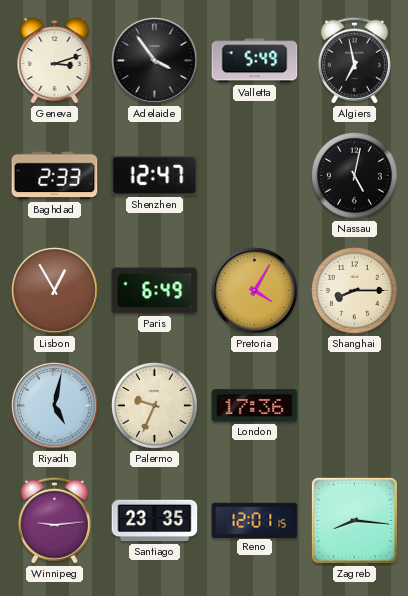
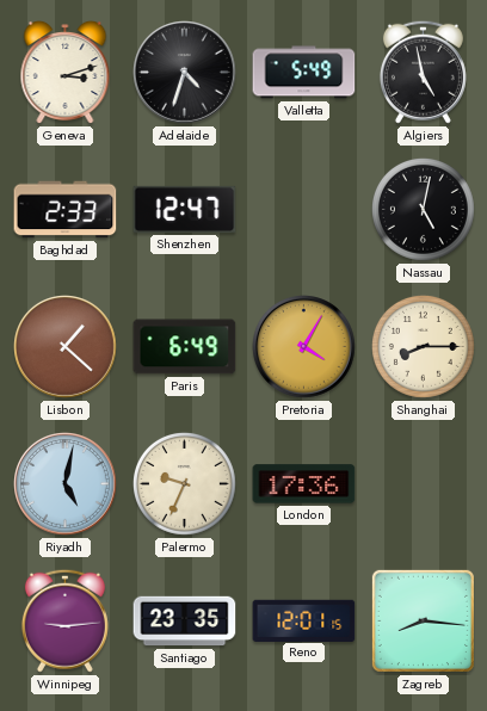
Adelaide: 3:54 -> 4:33 (185, 73)
Algiers: 6:58 -> 4:58 (423, 72)
Lisbon: 12:55 -> 1:22 (66, 347)
